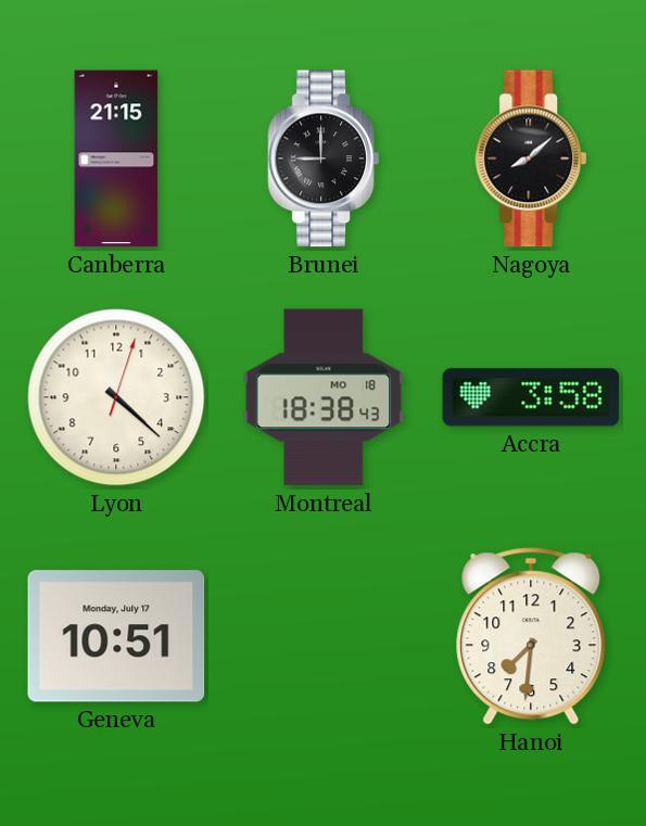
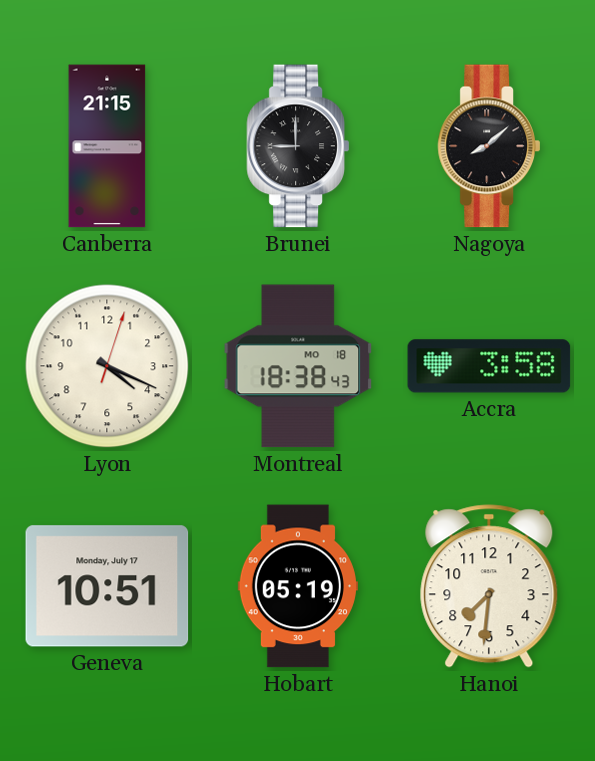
Lyon: 4:22 -> 4:19 (107, 366)
Hobart: none -> 05:19 (298, 586)
